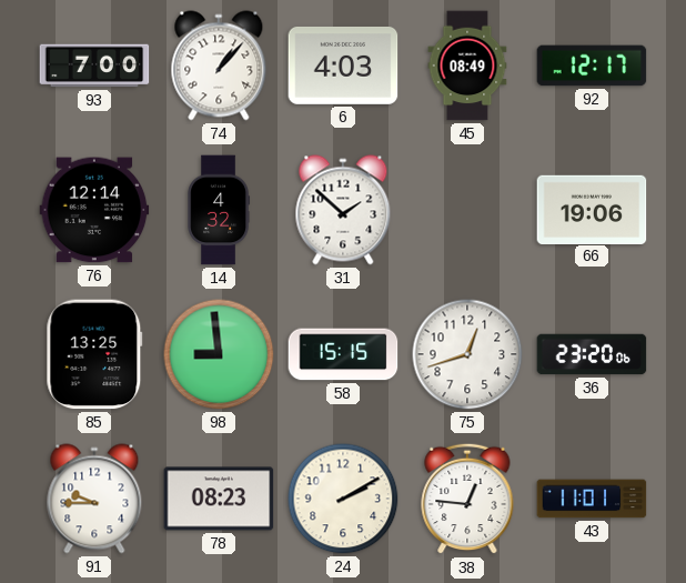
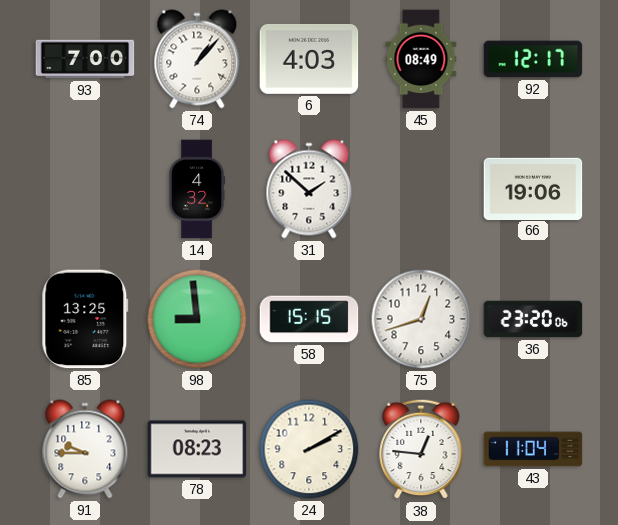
76: 12:14 -> none (94, 210)
43: 11:01 -> 11:04 (533, 449)
